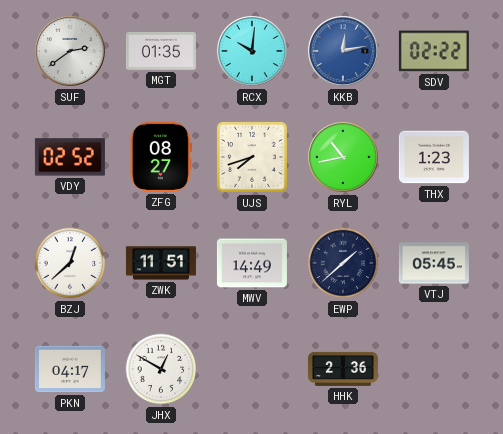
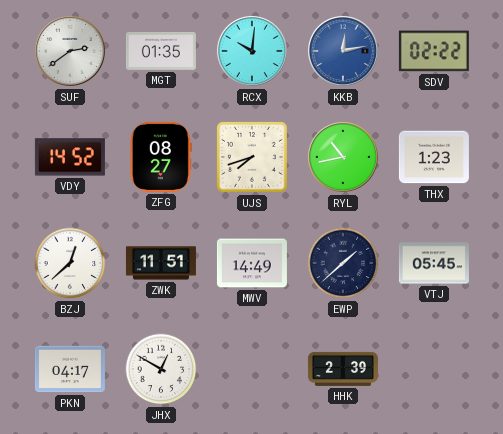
VDY: 02:52 -> 14:52 (70, 157)
HHK: 2:36 -> 2:39 (343, 369)
